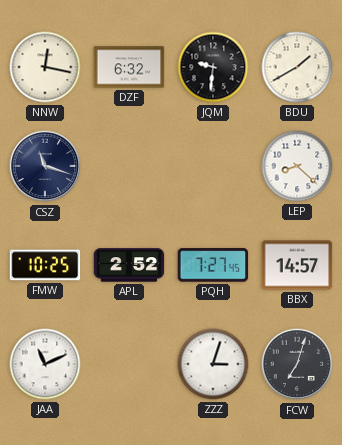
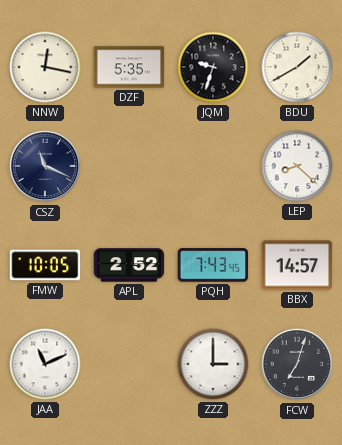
DZF: 6:32 -> 5:35 (129, 67)
JQM: 9:31 -> 9:33 (213, 67)
CSZ: 11:18 -> 11:19 (45, 166)
FMW: 10:25 -> 10:05 (45, 265)
PQH: 7:27 -> 7:43 (213, 265)
ZZZ: 3:03 -> 3:00 (213, 364)
